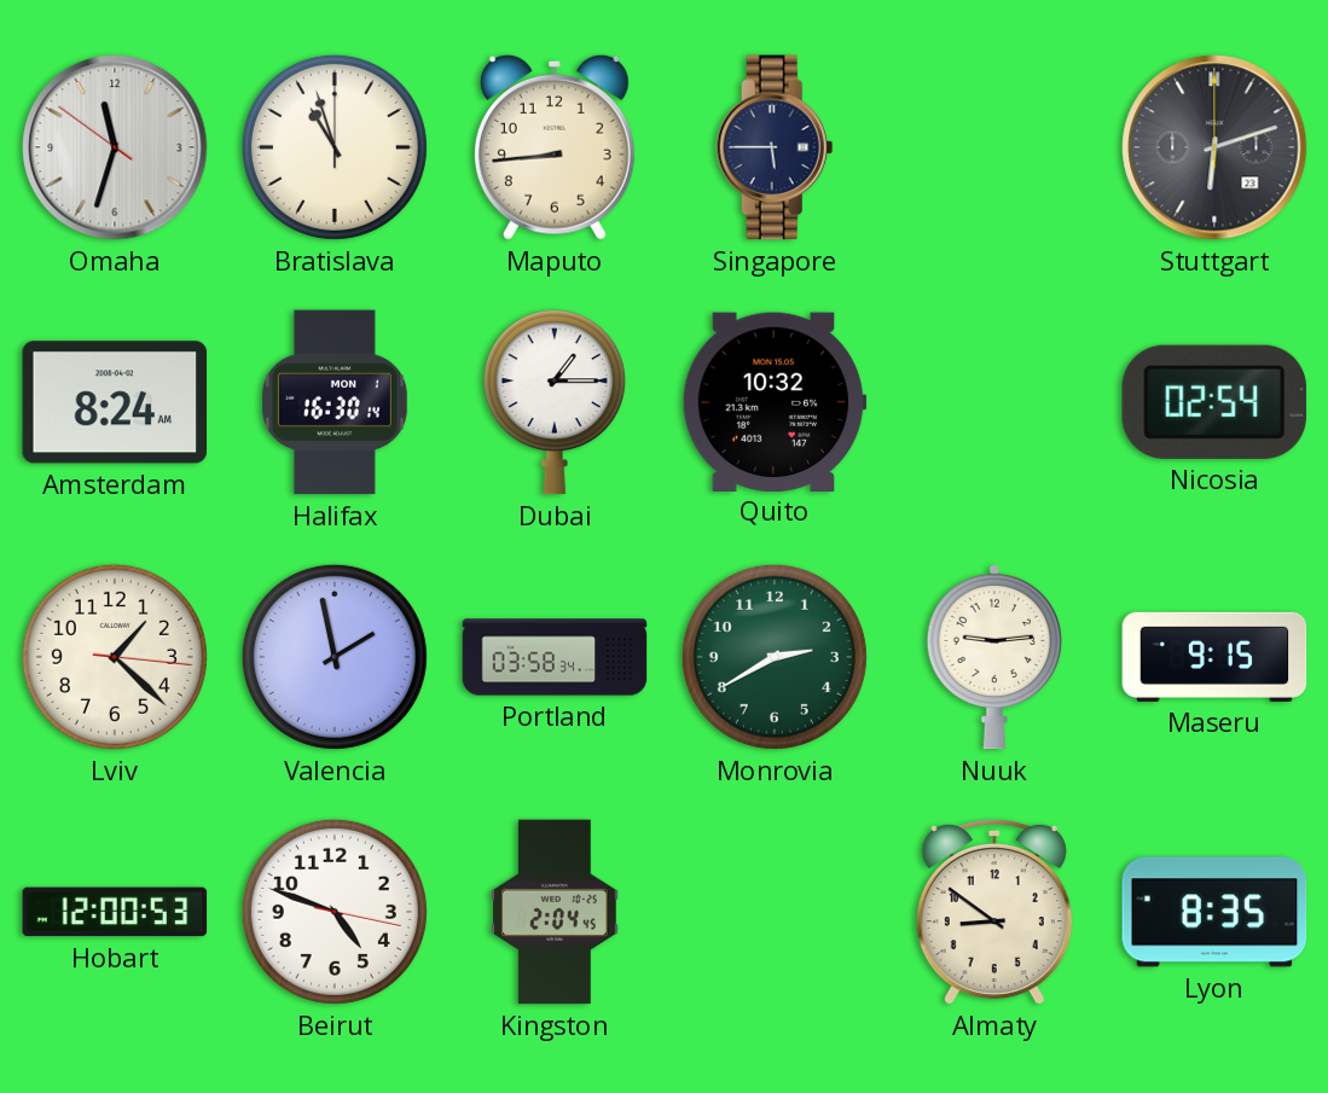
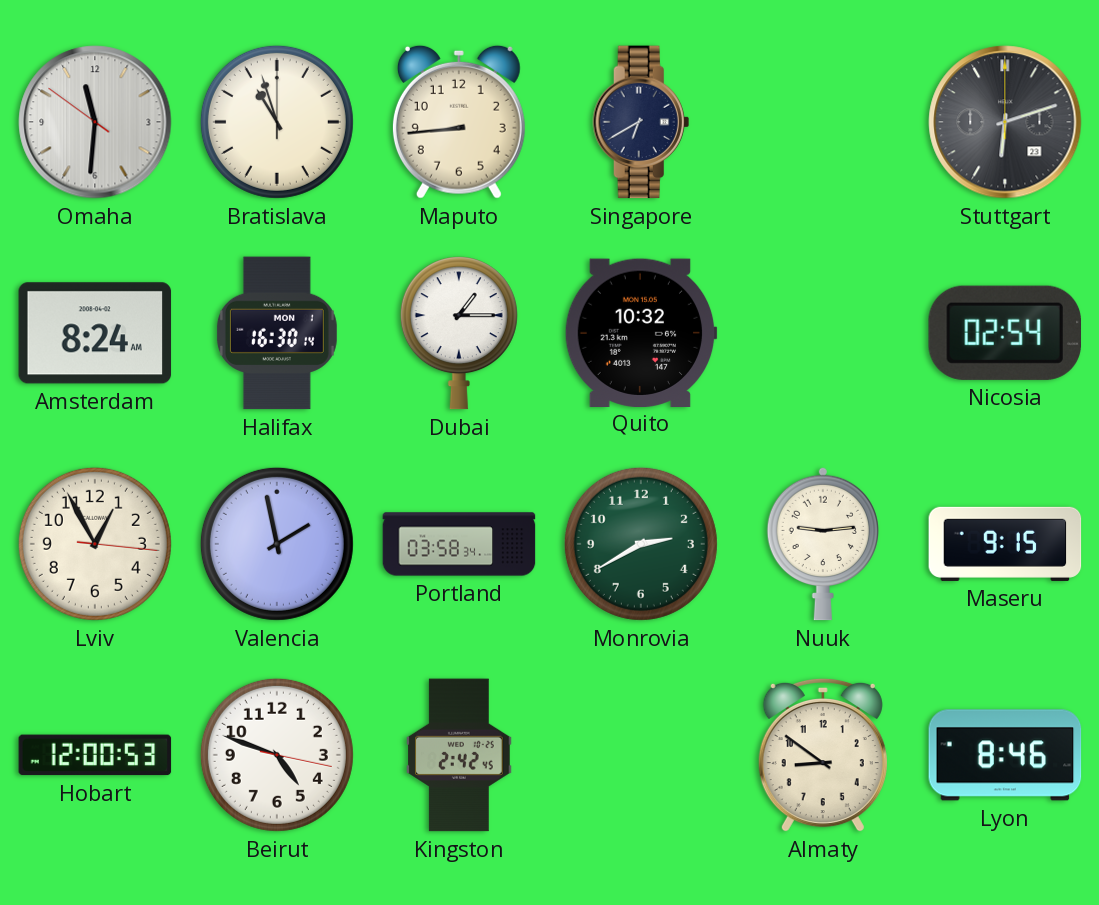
Omaha: 11:32 -> 11:30 (95, 122)
Singapore: 5:45 -> 6:40 (641, 122)
Lviv: 1:22 -> 12:55 (95, 544)
Kingston: 2:04 -> 2:42 (459, 755)
Lyon: 8:35 -> 8:46 (1005, 755)
